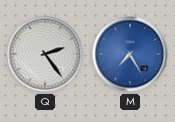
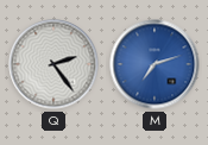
M: 7:25 -> 7:12 (155, 64)
